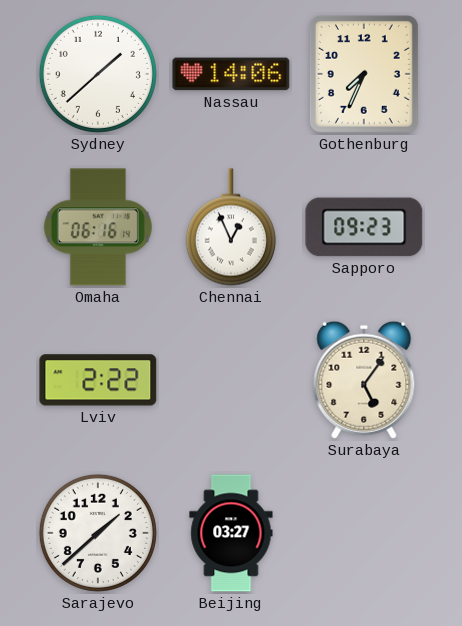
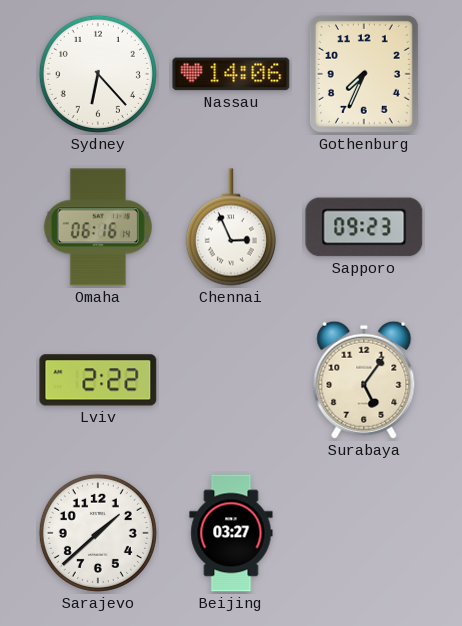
Sydney: 1:38 -> 6:23 (98, 74)
Chennai: 12:56 -> 2:56 (231, 227)
